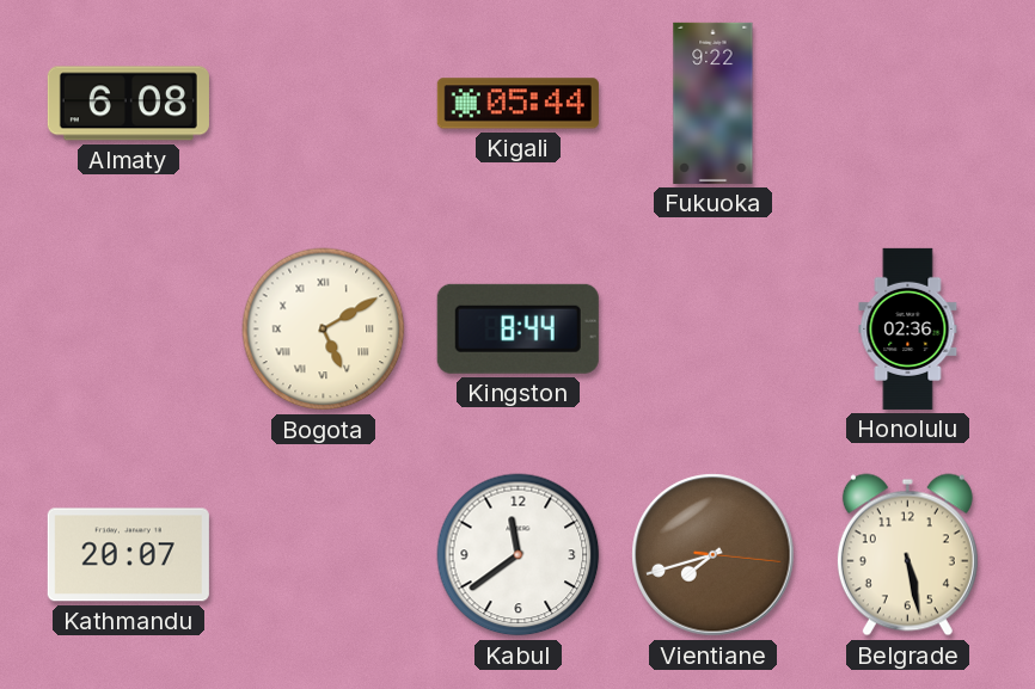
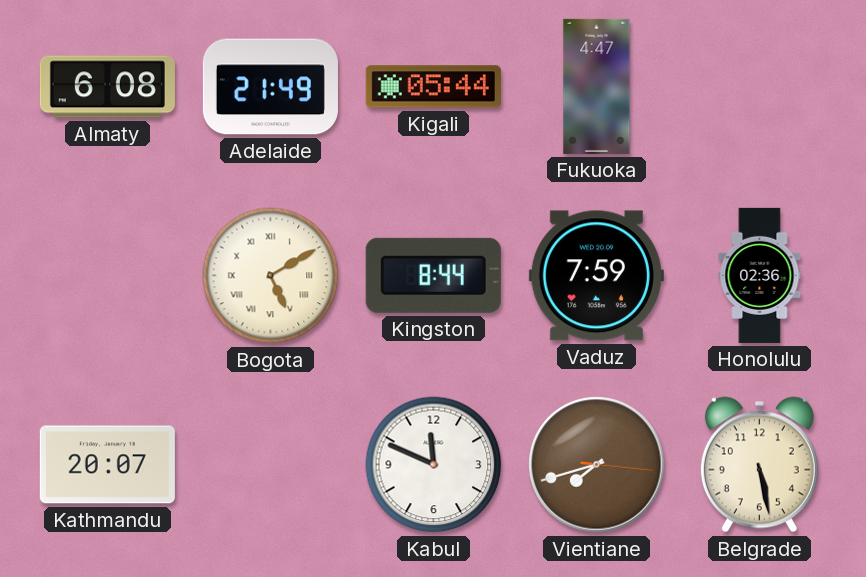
Adelaide: none -> 21:49 (270, 87)
Fukuoka: 9:22 -> 4:47 (597, 86)
Vaduz: none -> 7:59 (596, 276)
Kabul: 11:39 -> 11:49 (434, 465)
